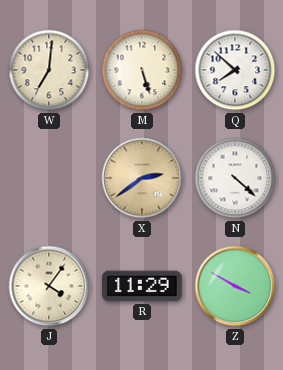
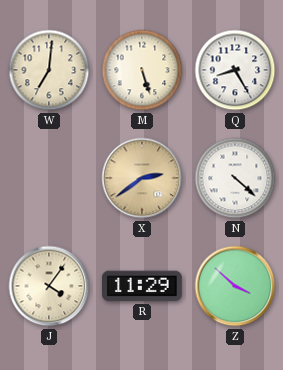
Q: 7:52 -> 8:25 (235, 70)
Z: 3:50 -> 3:52 (235, 286)
